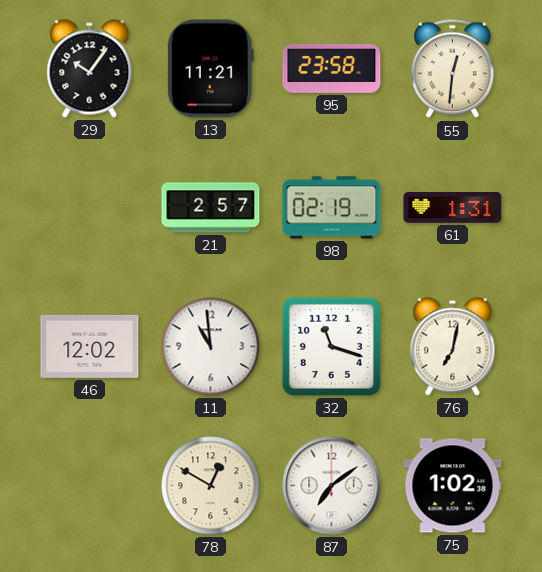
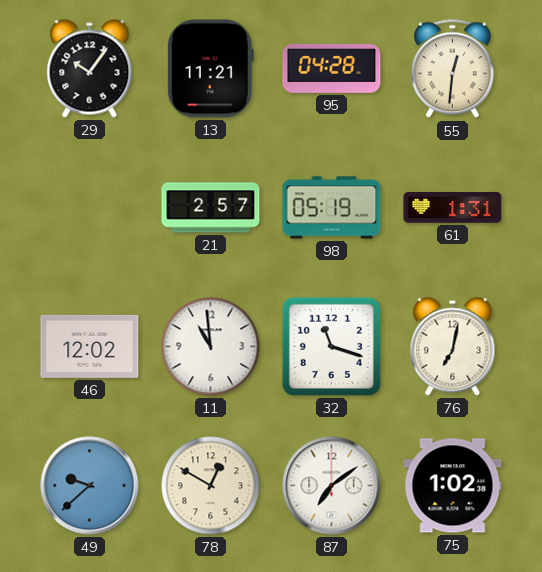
95: 23:58 -> 04:28 (332, 69)
98: 02:19 -> 05:19 (332, 208)
49: none -> 9:38 (90, 486)
